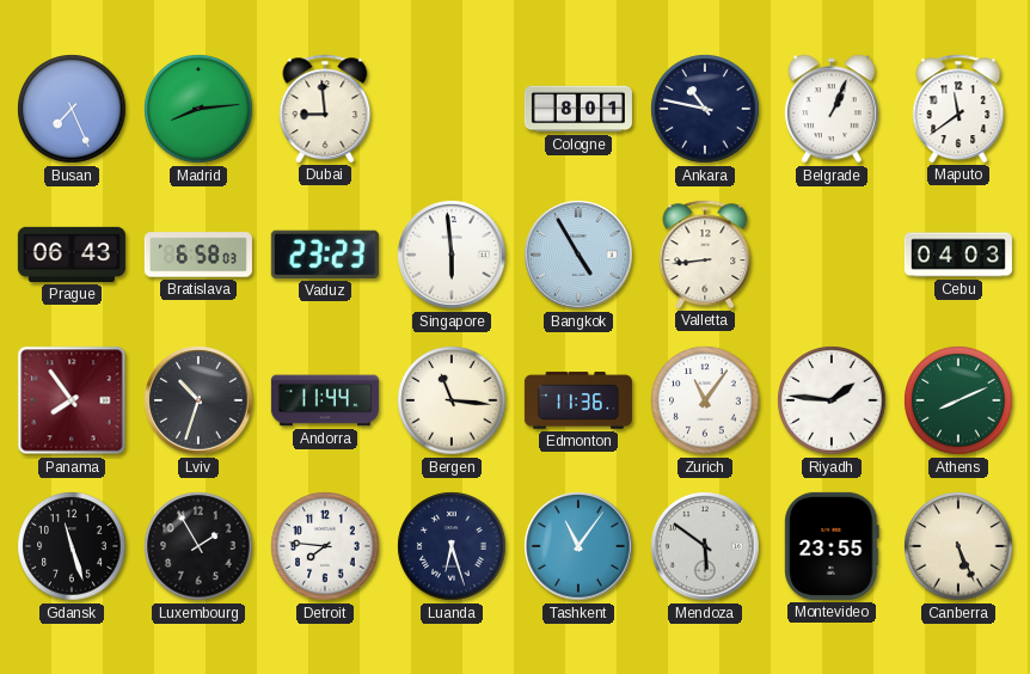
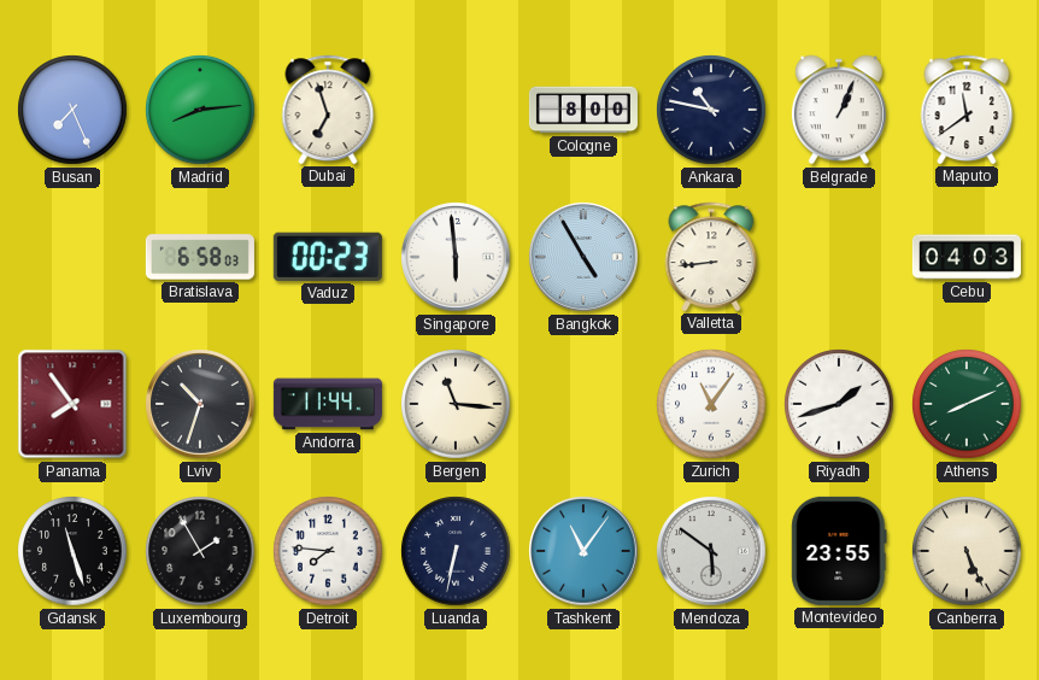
Dubai: 8:59 -> 6:57 (328, 110)
Cologne: 8:01 -> 8:00 (583, 110)
Prague: 06:43 -> none (72, 255)
Vaduz: 23:23 -> 00:23 (328, 257)
Edmonton: 11:36 -> none (578, 400)
Riyadh: 1:46 -> 1:42 (839, 404)
Luanda: 6:27 -> 6:32 (456, 551)
